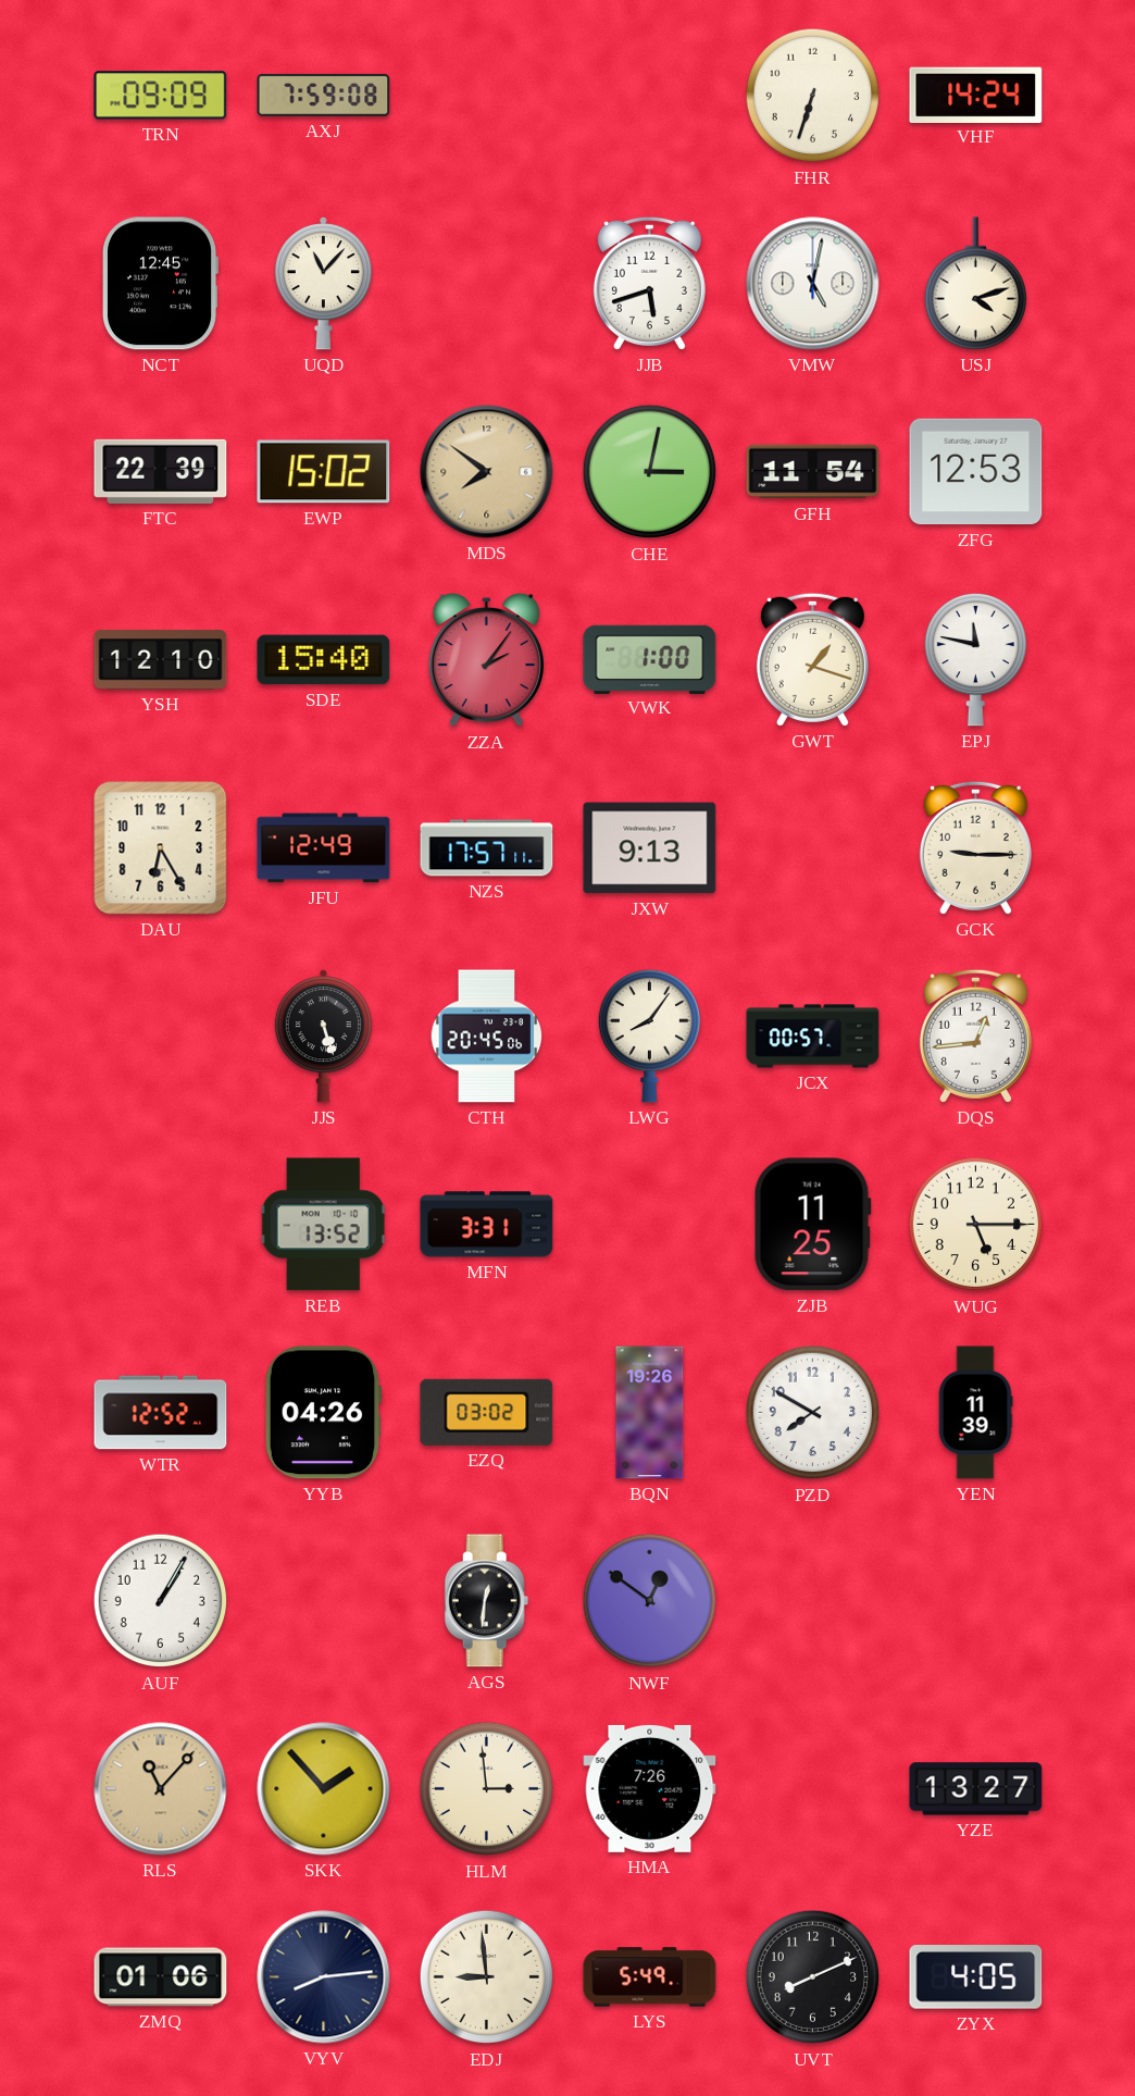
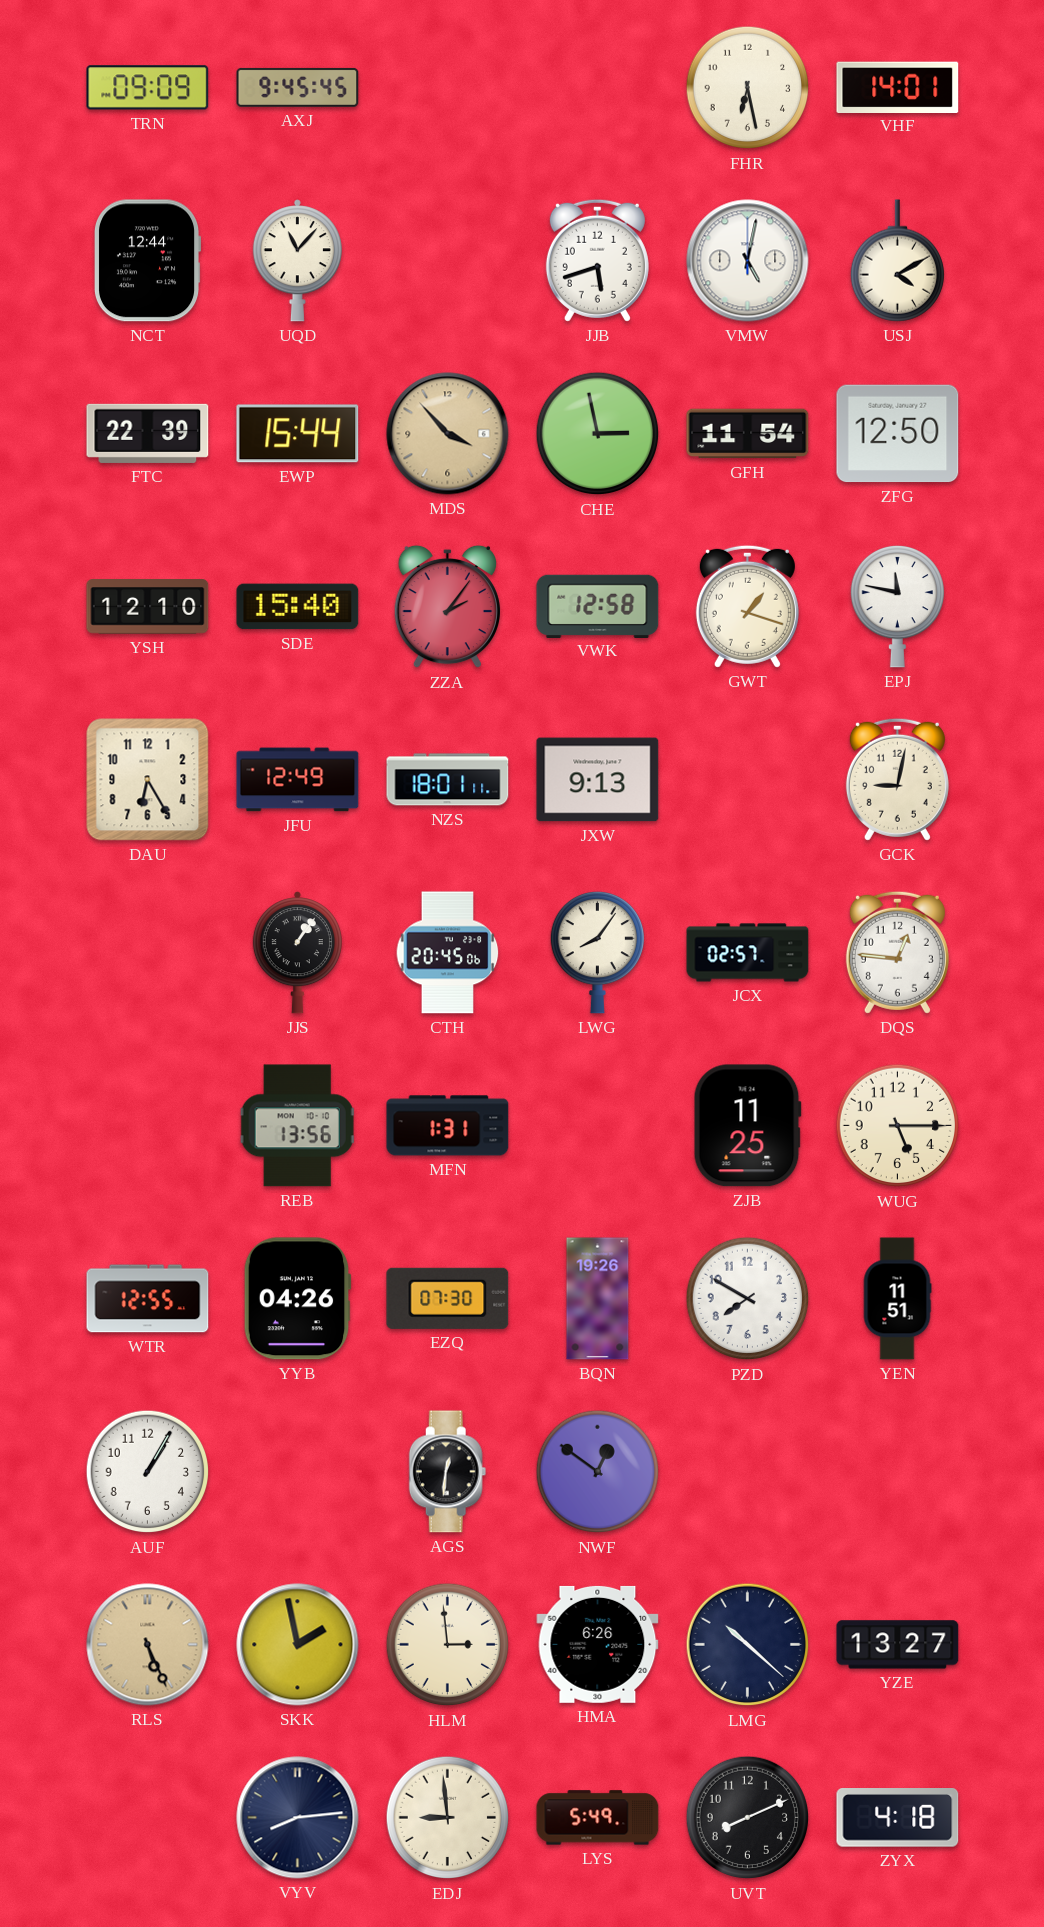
AXJ: 7:59 -> 9:45 (298, 87)
FHR: 6:33 -> 6:28 (748, 88)
VHF: 14:24 -> 14:01 (898, 87)
NCT: 12:45 -> 12:44 (147, 261)
USJ: 4:12 -> 4:10 (897, 261)
EWP: 15:02 -> 15:44 (298, 434)
MDS: 7:51 -> 3:53 (448, 434)
CHE: 3:02 -> 2:58 (598, 434)
ZFG: 12:53 -> 12:50 (898, 434)
VWK: 1:00 -> 12:58 (598, 606)
NZS: 17:57 -> 18:01 (448, 780)
GCK: 9:15 -> 9:02 (897, 779)
JJS: 5:27 -> 1:06 (297, 953)
JCX: 00:57 -> 02:57 (748, 953)
DQS: 12:44 -> 12:46 (897, 952)
REB: 13:52 -> 13:56 (298, 1126)
MFN: 3:31 -> 1:31 (448, 1126)
WTR: 12:52 -> 12:55 (148, 1299)
EZQ: 03:02 -> 07:30 (448, 1298)
YEN: 11:39 -> 11:51 (897, 1299)
RLS: 11:07 -> 5:26 (148, 1645)
SKK: 1:53 -> 1:58 (298, 1645)
HMA: 7:26 -> 6:26 (598, 1644)
LMG: none -> 10:22 (748, 1645)
ZMQ: 01:06 -> none (161, 1977)
ZYX: 4:05 -> 4:18 (898, 1818)
